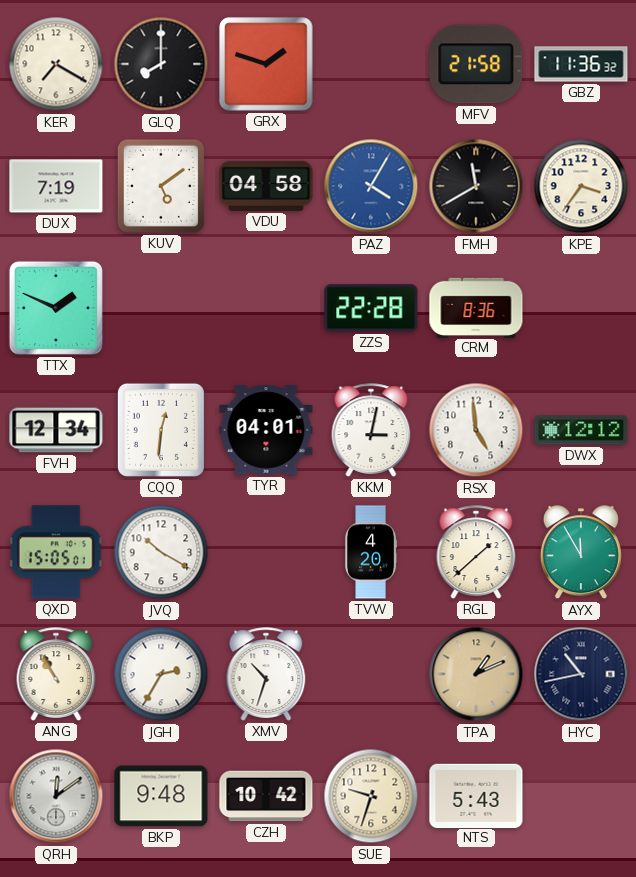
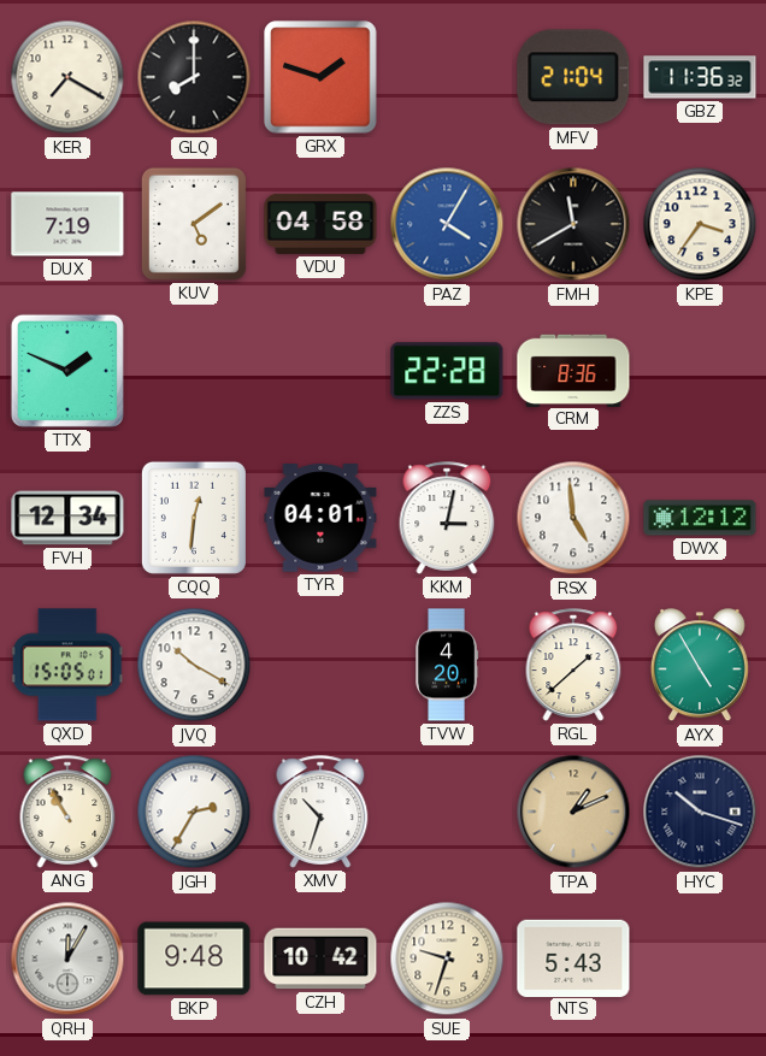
MFV: 21:58 -> 21:04 (573, 77)
AYX: 11:55 -> 4:55 (700, 666)
HYC: 10:43 -> 10:18 (700, 812)
QRH: 12:09 -> 12:05 (67, 958)
